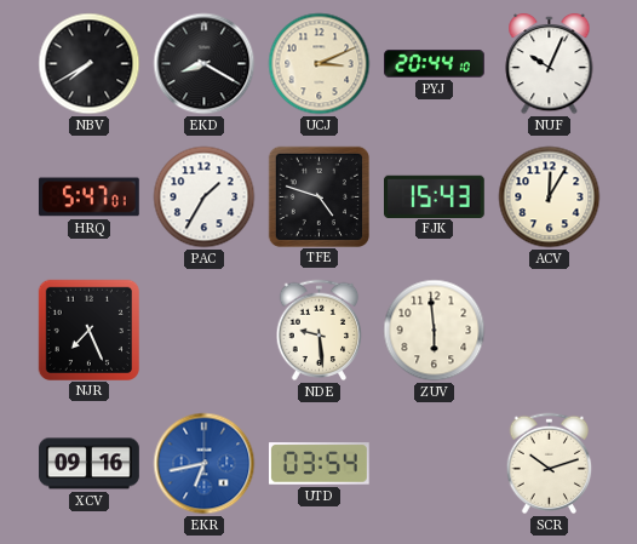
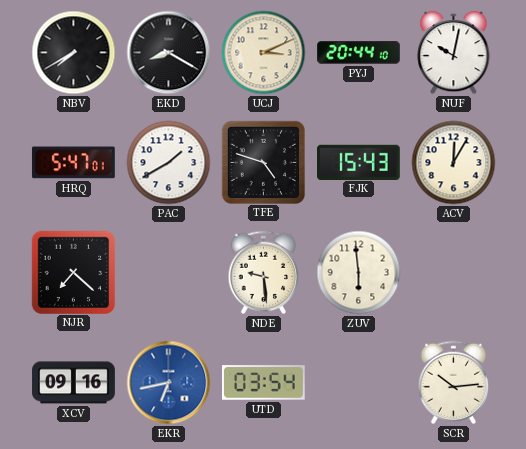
NUF: 10:04 -> 10:02 (454, 53)
PAC: 1:35 -> 1:40 (169, 163)
NJR: 7:26 -> 7:22 (73, 272)
SCR: 10:12 -> 10:14 (454, 383)
